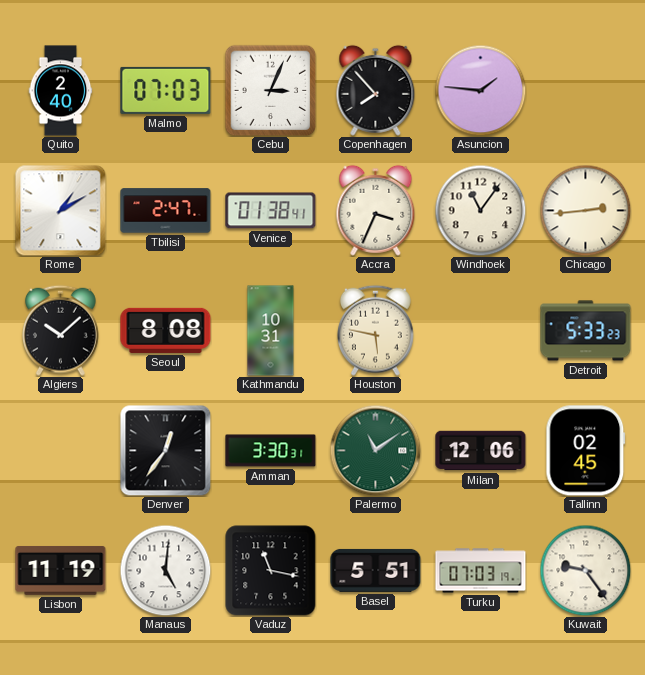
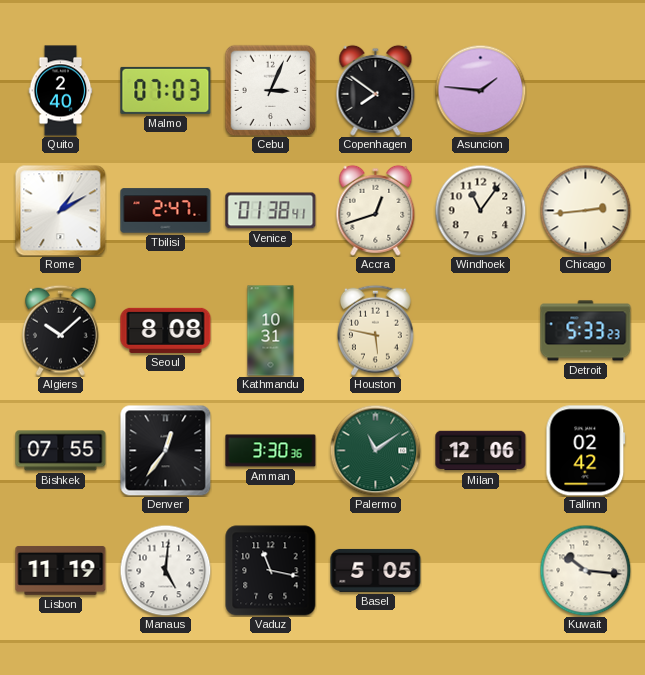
Copenhagen: 7:53 -> 7:51 (376, 90)
Accra: 3:34 -> 12:42 (376, 210)
Bishkek: none -> 07:55 (61, 451)
Amman: 3:30:31 -> 3:30:36 (271, 451)
Tallinn: 02:45 -> 02:42 (586, 451)
Basel: 5:51 -> 5:05 (376, 570)
Turku: 07:03 -> none (481, 571)
Kuwait: 9:24 -> 10:16 (585, 570)
